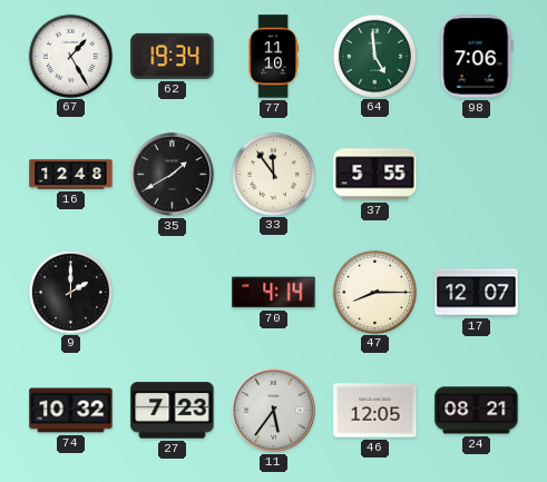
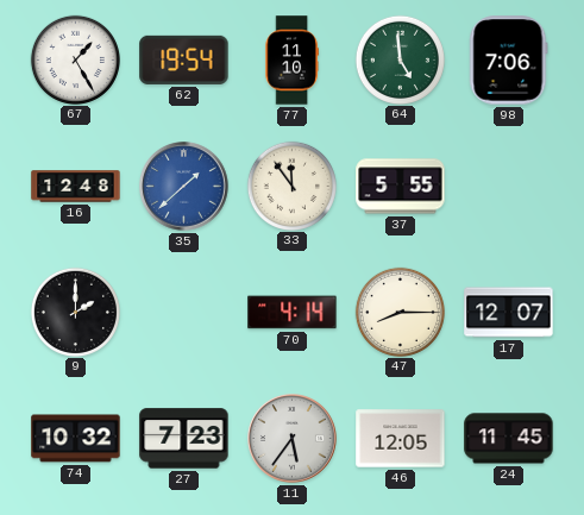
62: 19:34 -> 19:54 (184, 59)
35: 1:40 -> 1:38 (184, 187)
35 dial: black -> blue (184, 187)
24: 08:21 -> 11:45 (509, 439)
